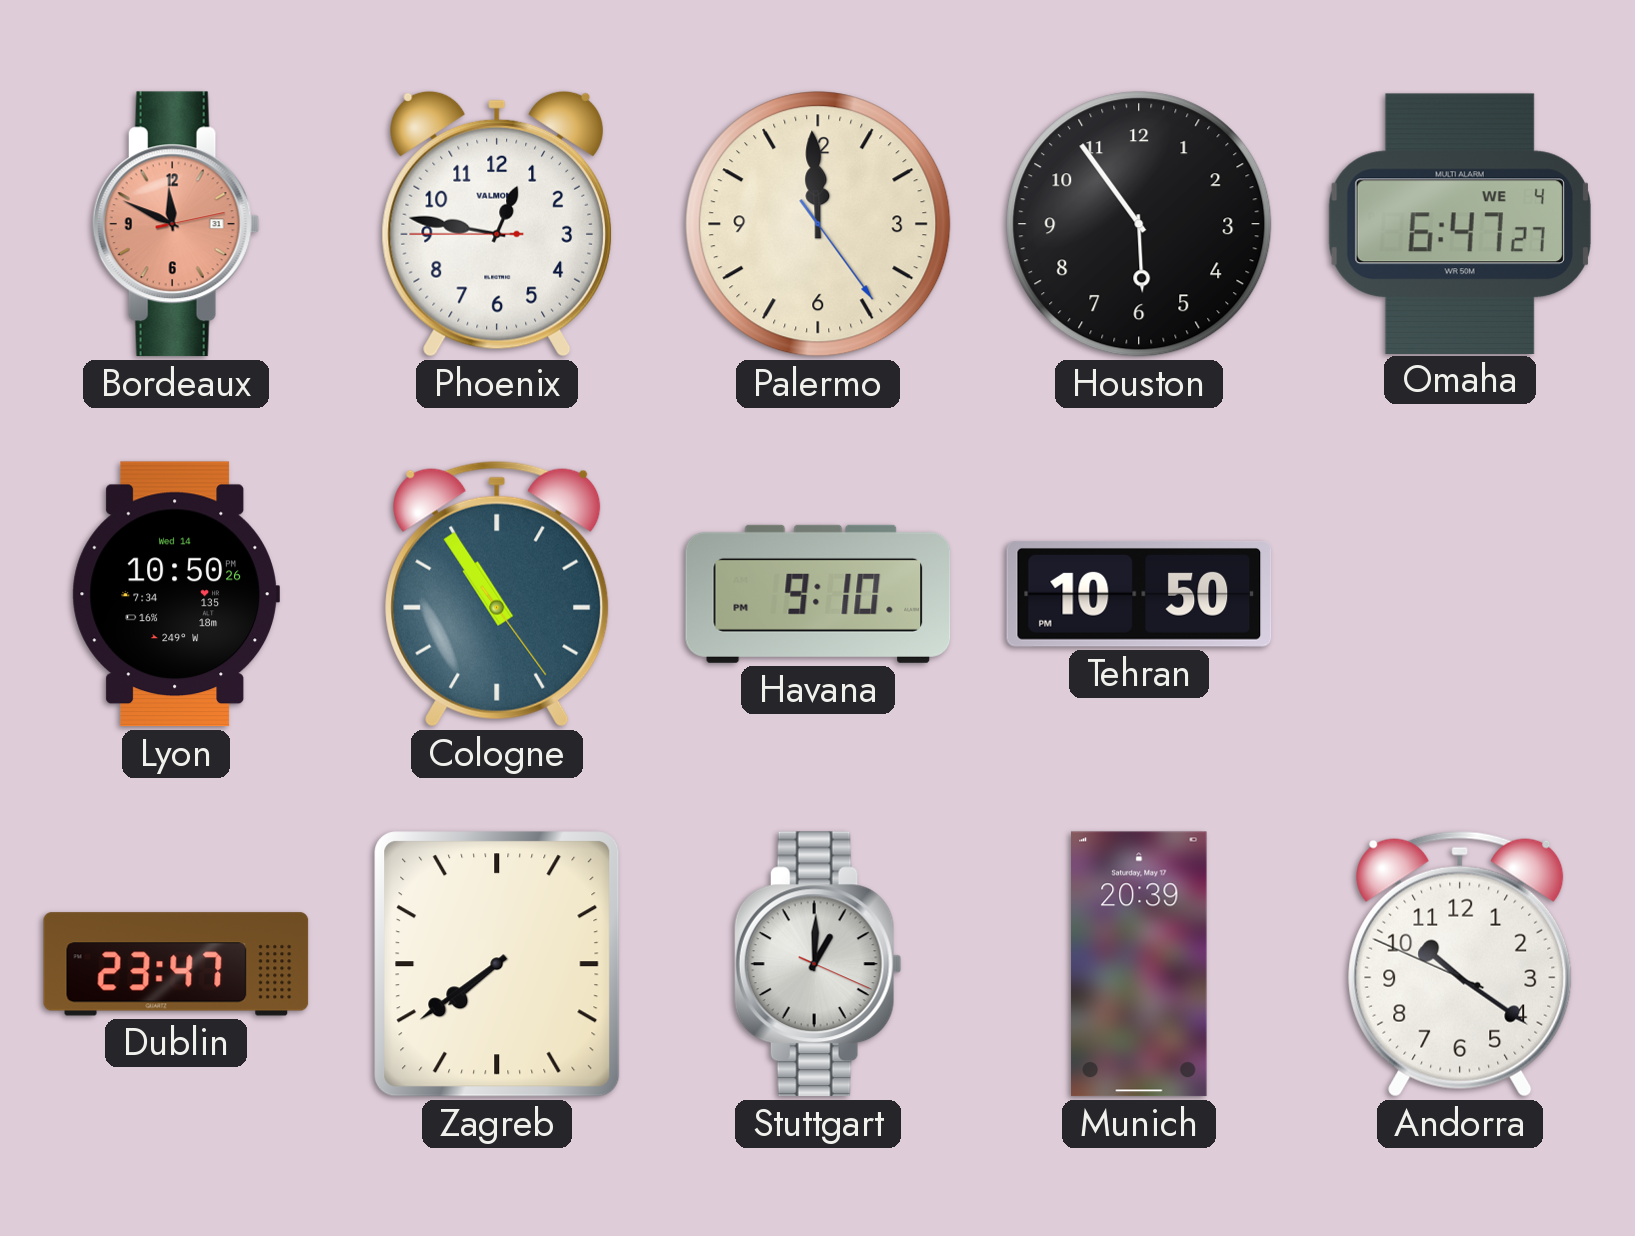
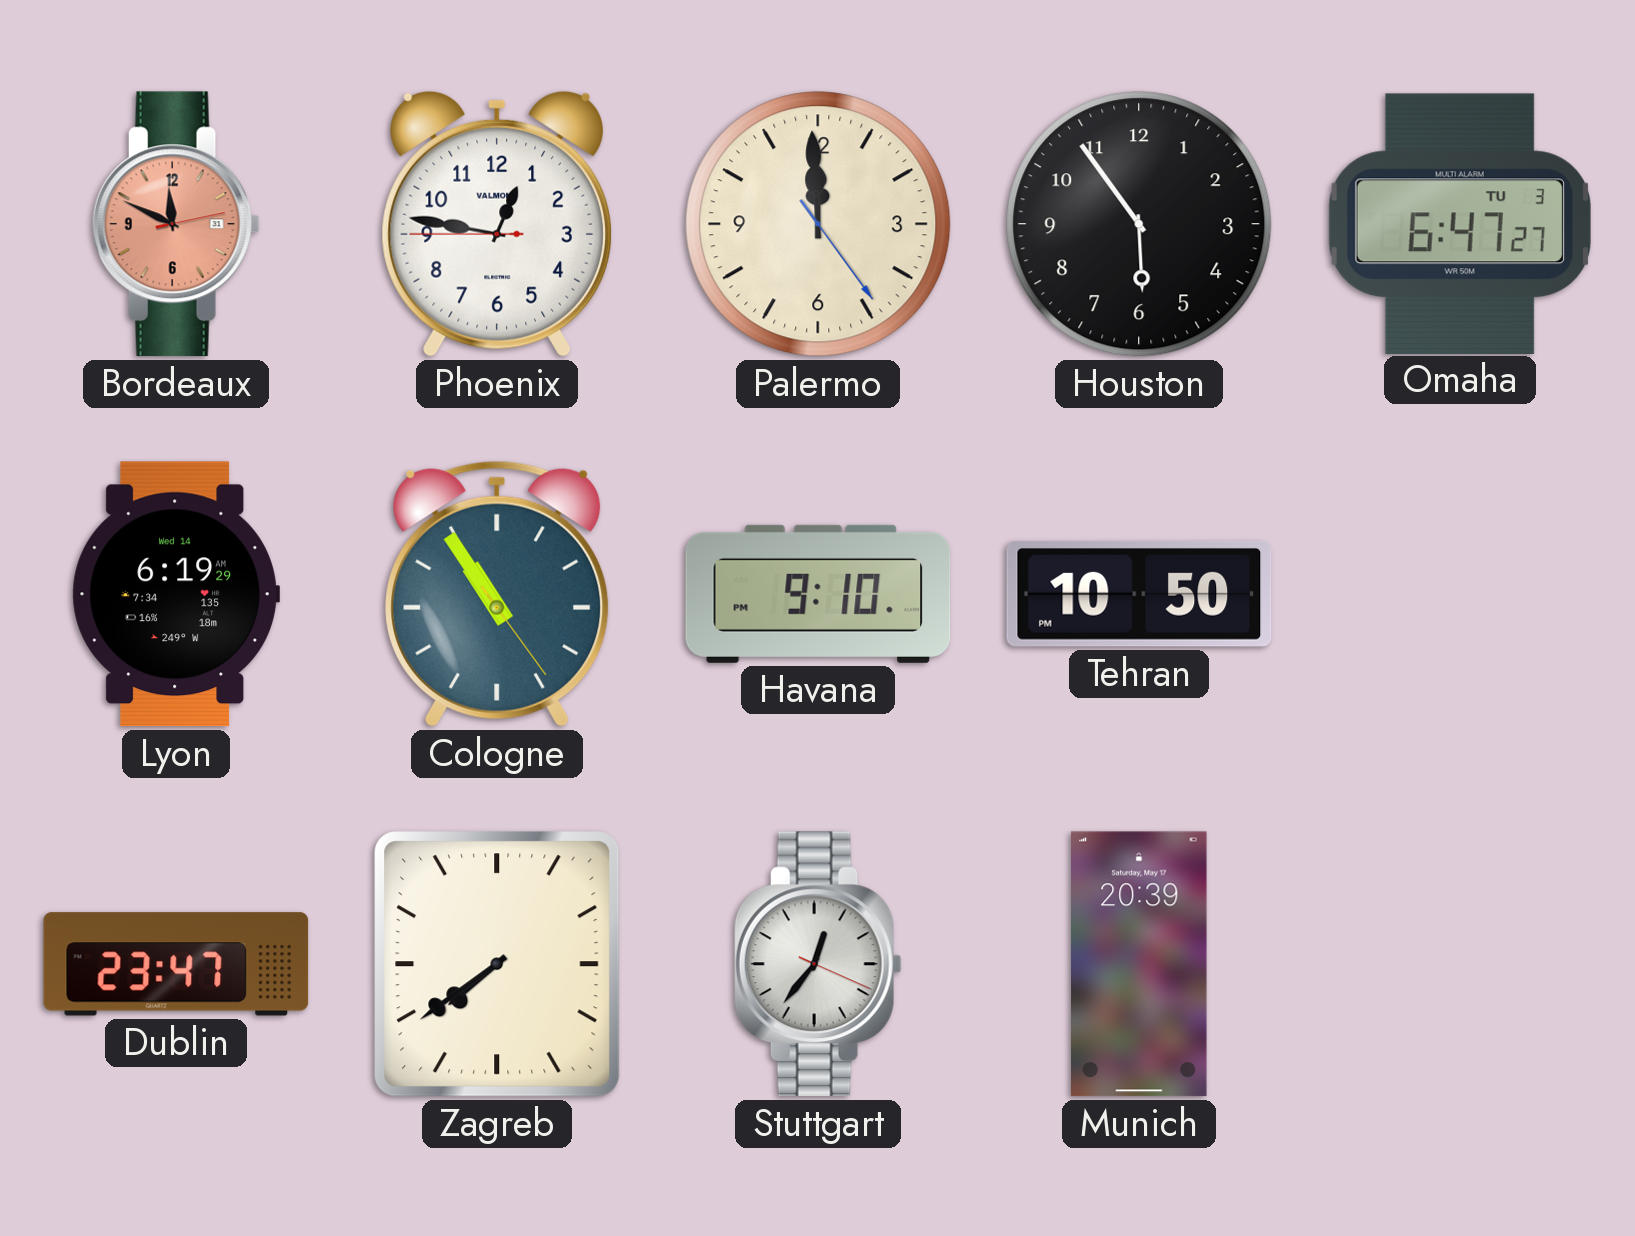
Omaha date: WE 4 -> TU 3 (1460, 223)
Lyon: 10:50 -> 6:19 (176, 594)
Stuttgart: 1:00 -> 12:36 (818, 964)
Andorra: 10:20 -> none (1460, 964)
